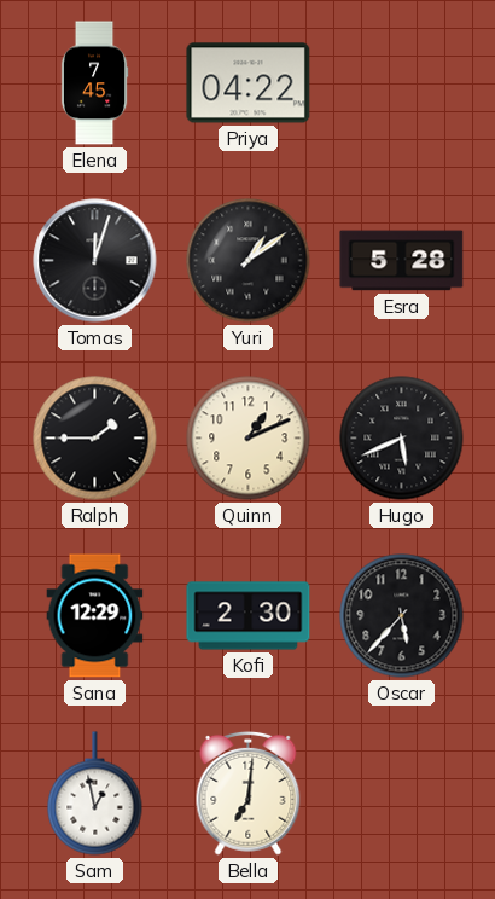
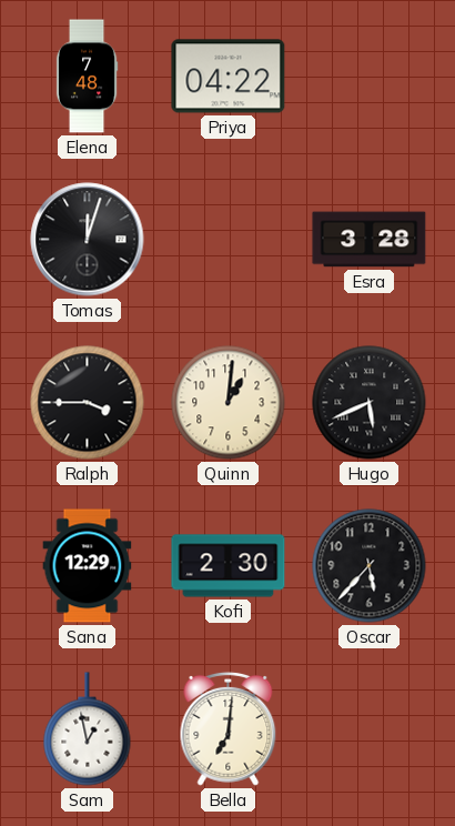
Elena: 7:45 -> 7:48 (87, 77)
Yuri: 1:09 -> none (249, 261)
Esra: 5:28 -> 3:28 (370, 240)
Ralph: 1:45 -> 3:45 (88, 403)
Quinn: 1:11 -> 1:01 (229, 403)
